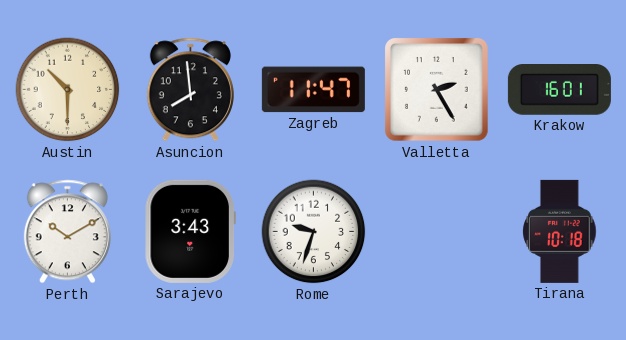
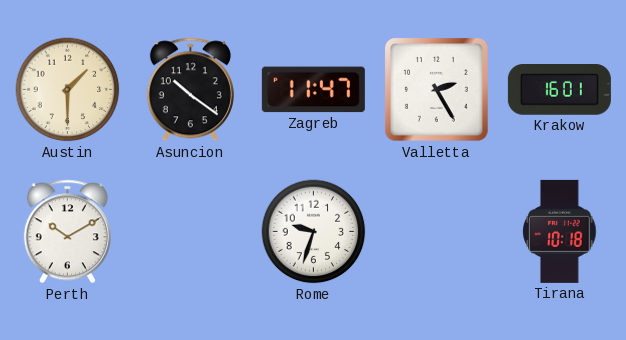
Austin: 10:30 -> 1:30 (68, 90)
Asuncion: 7:59 -> 10:21 (190, 90)
Sarajevo: 3:43 -> none (190, 231)
